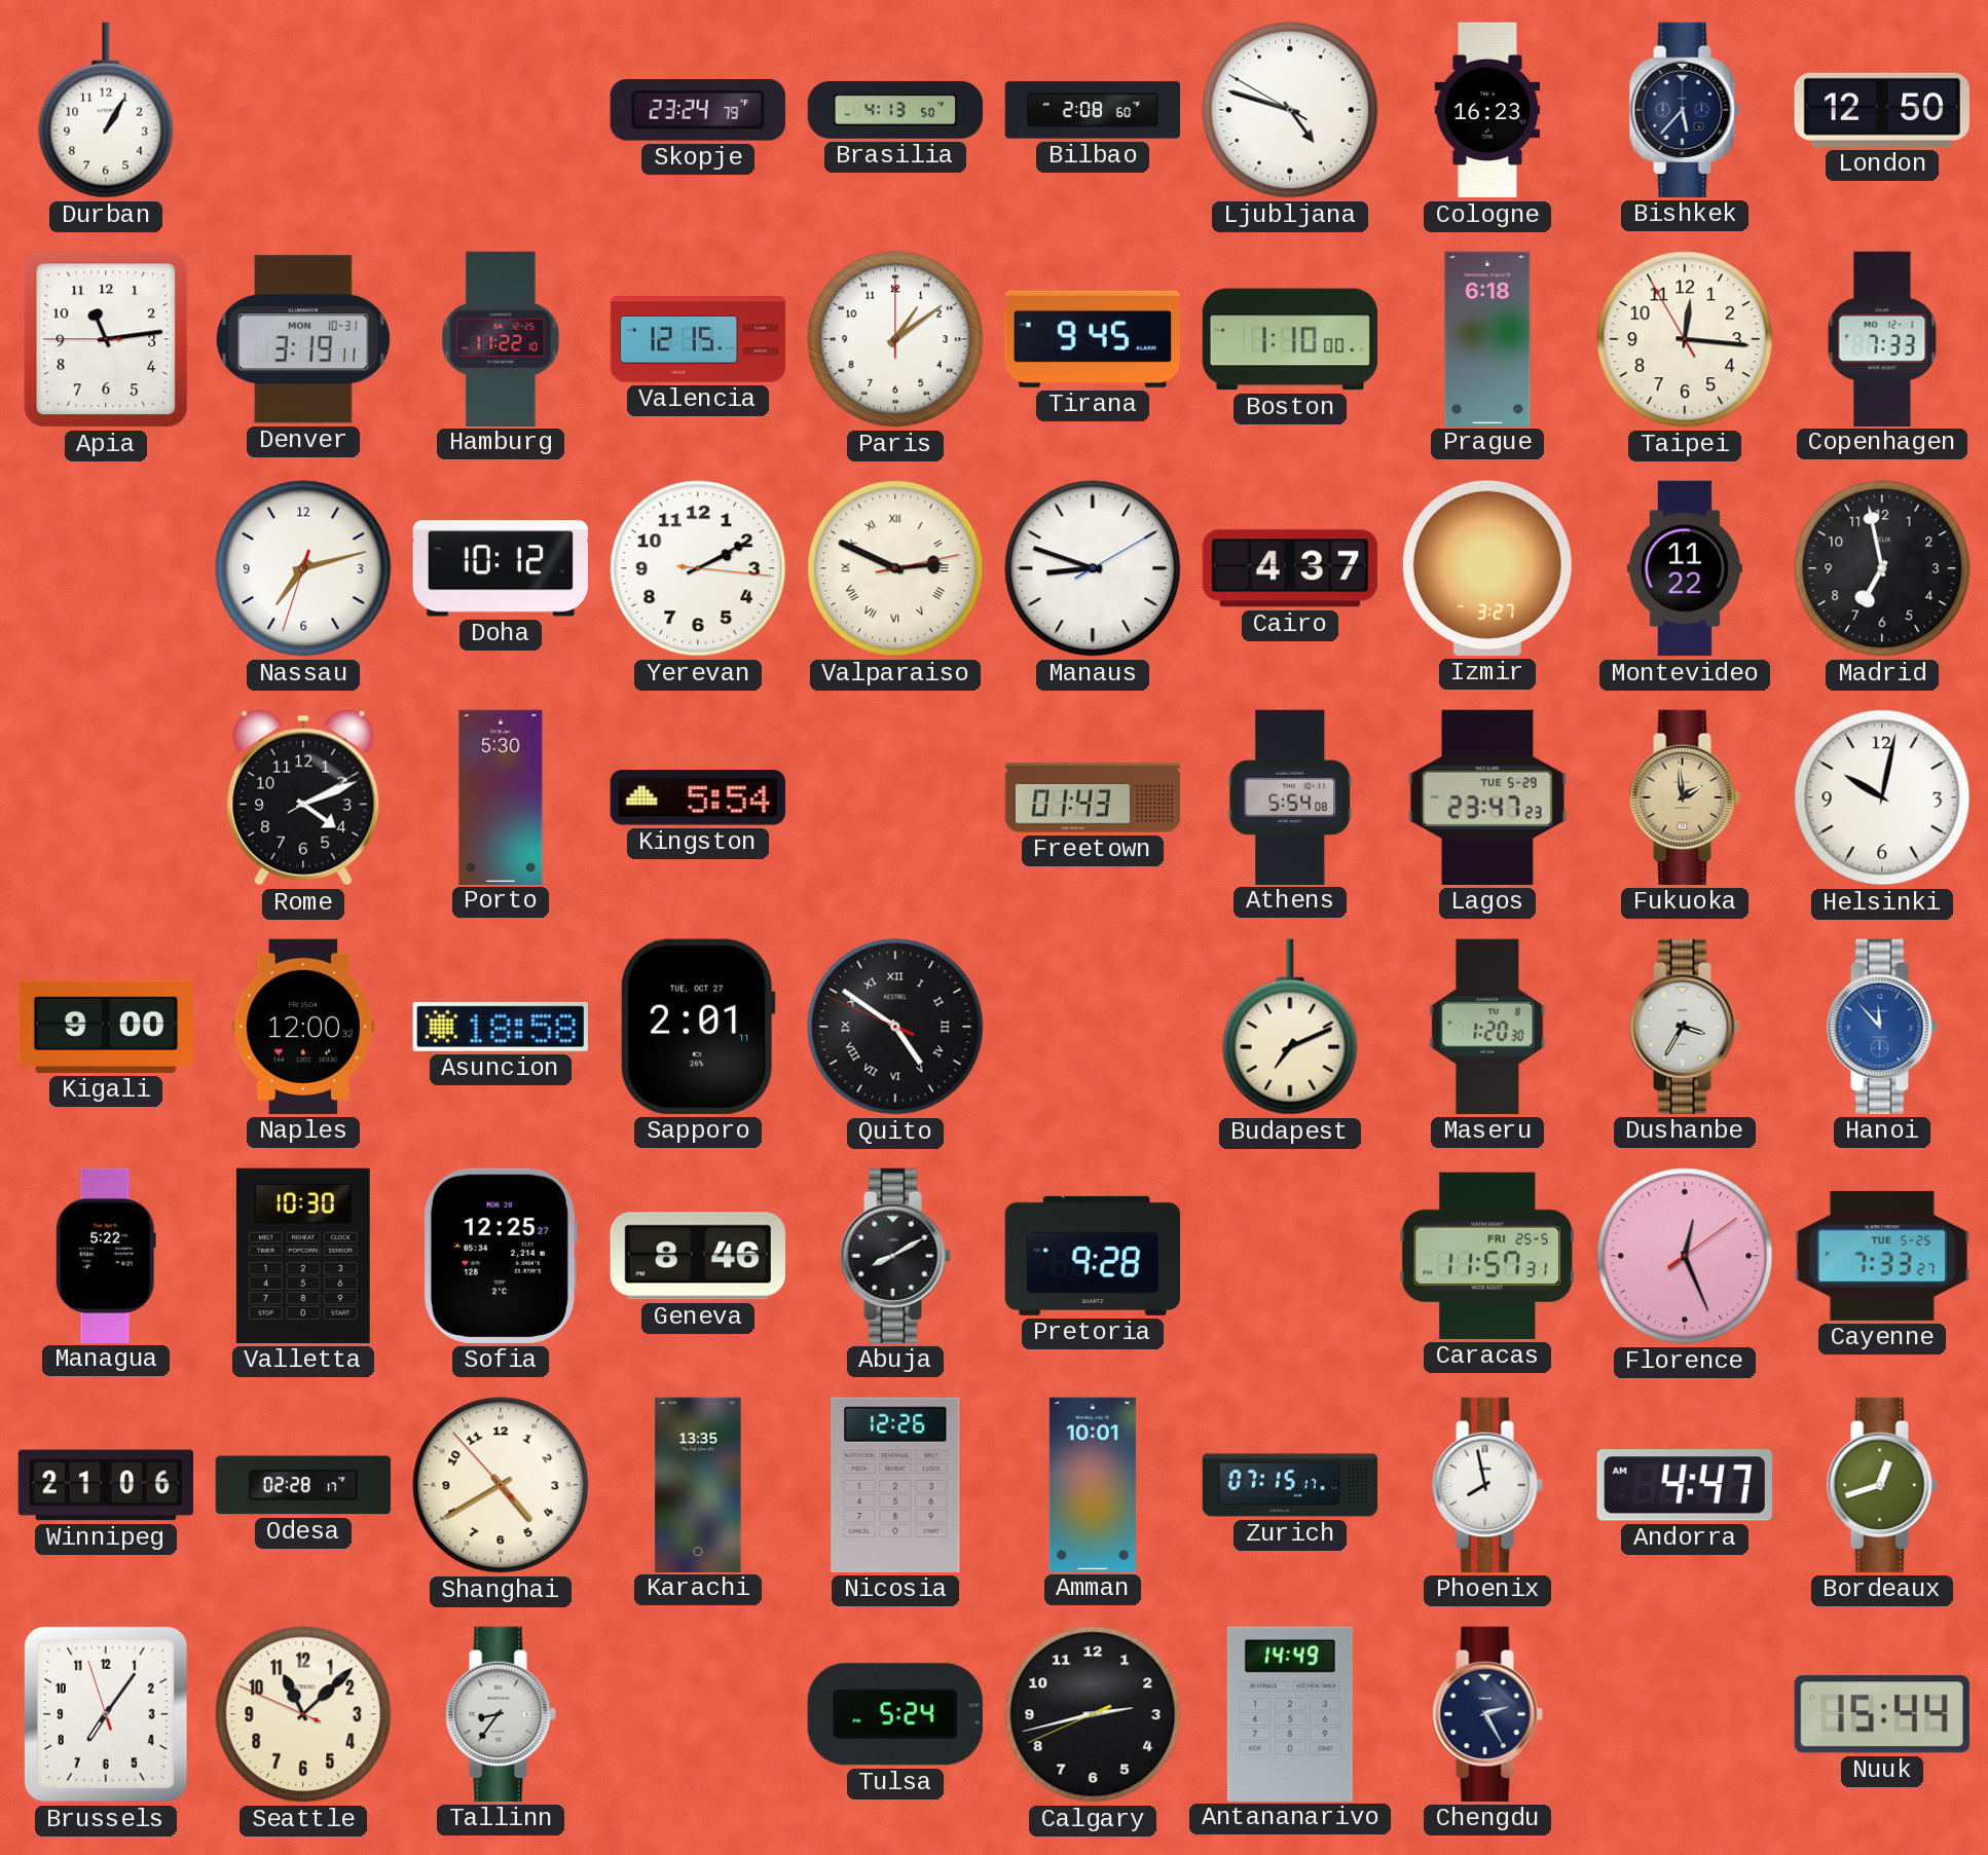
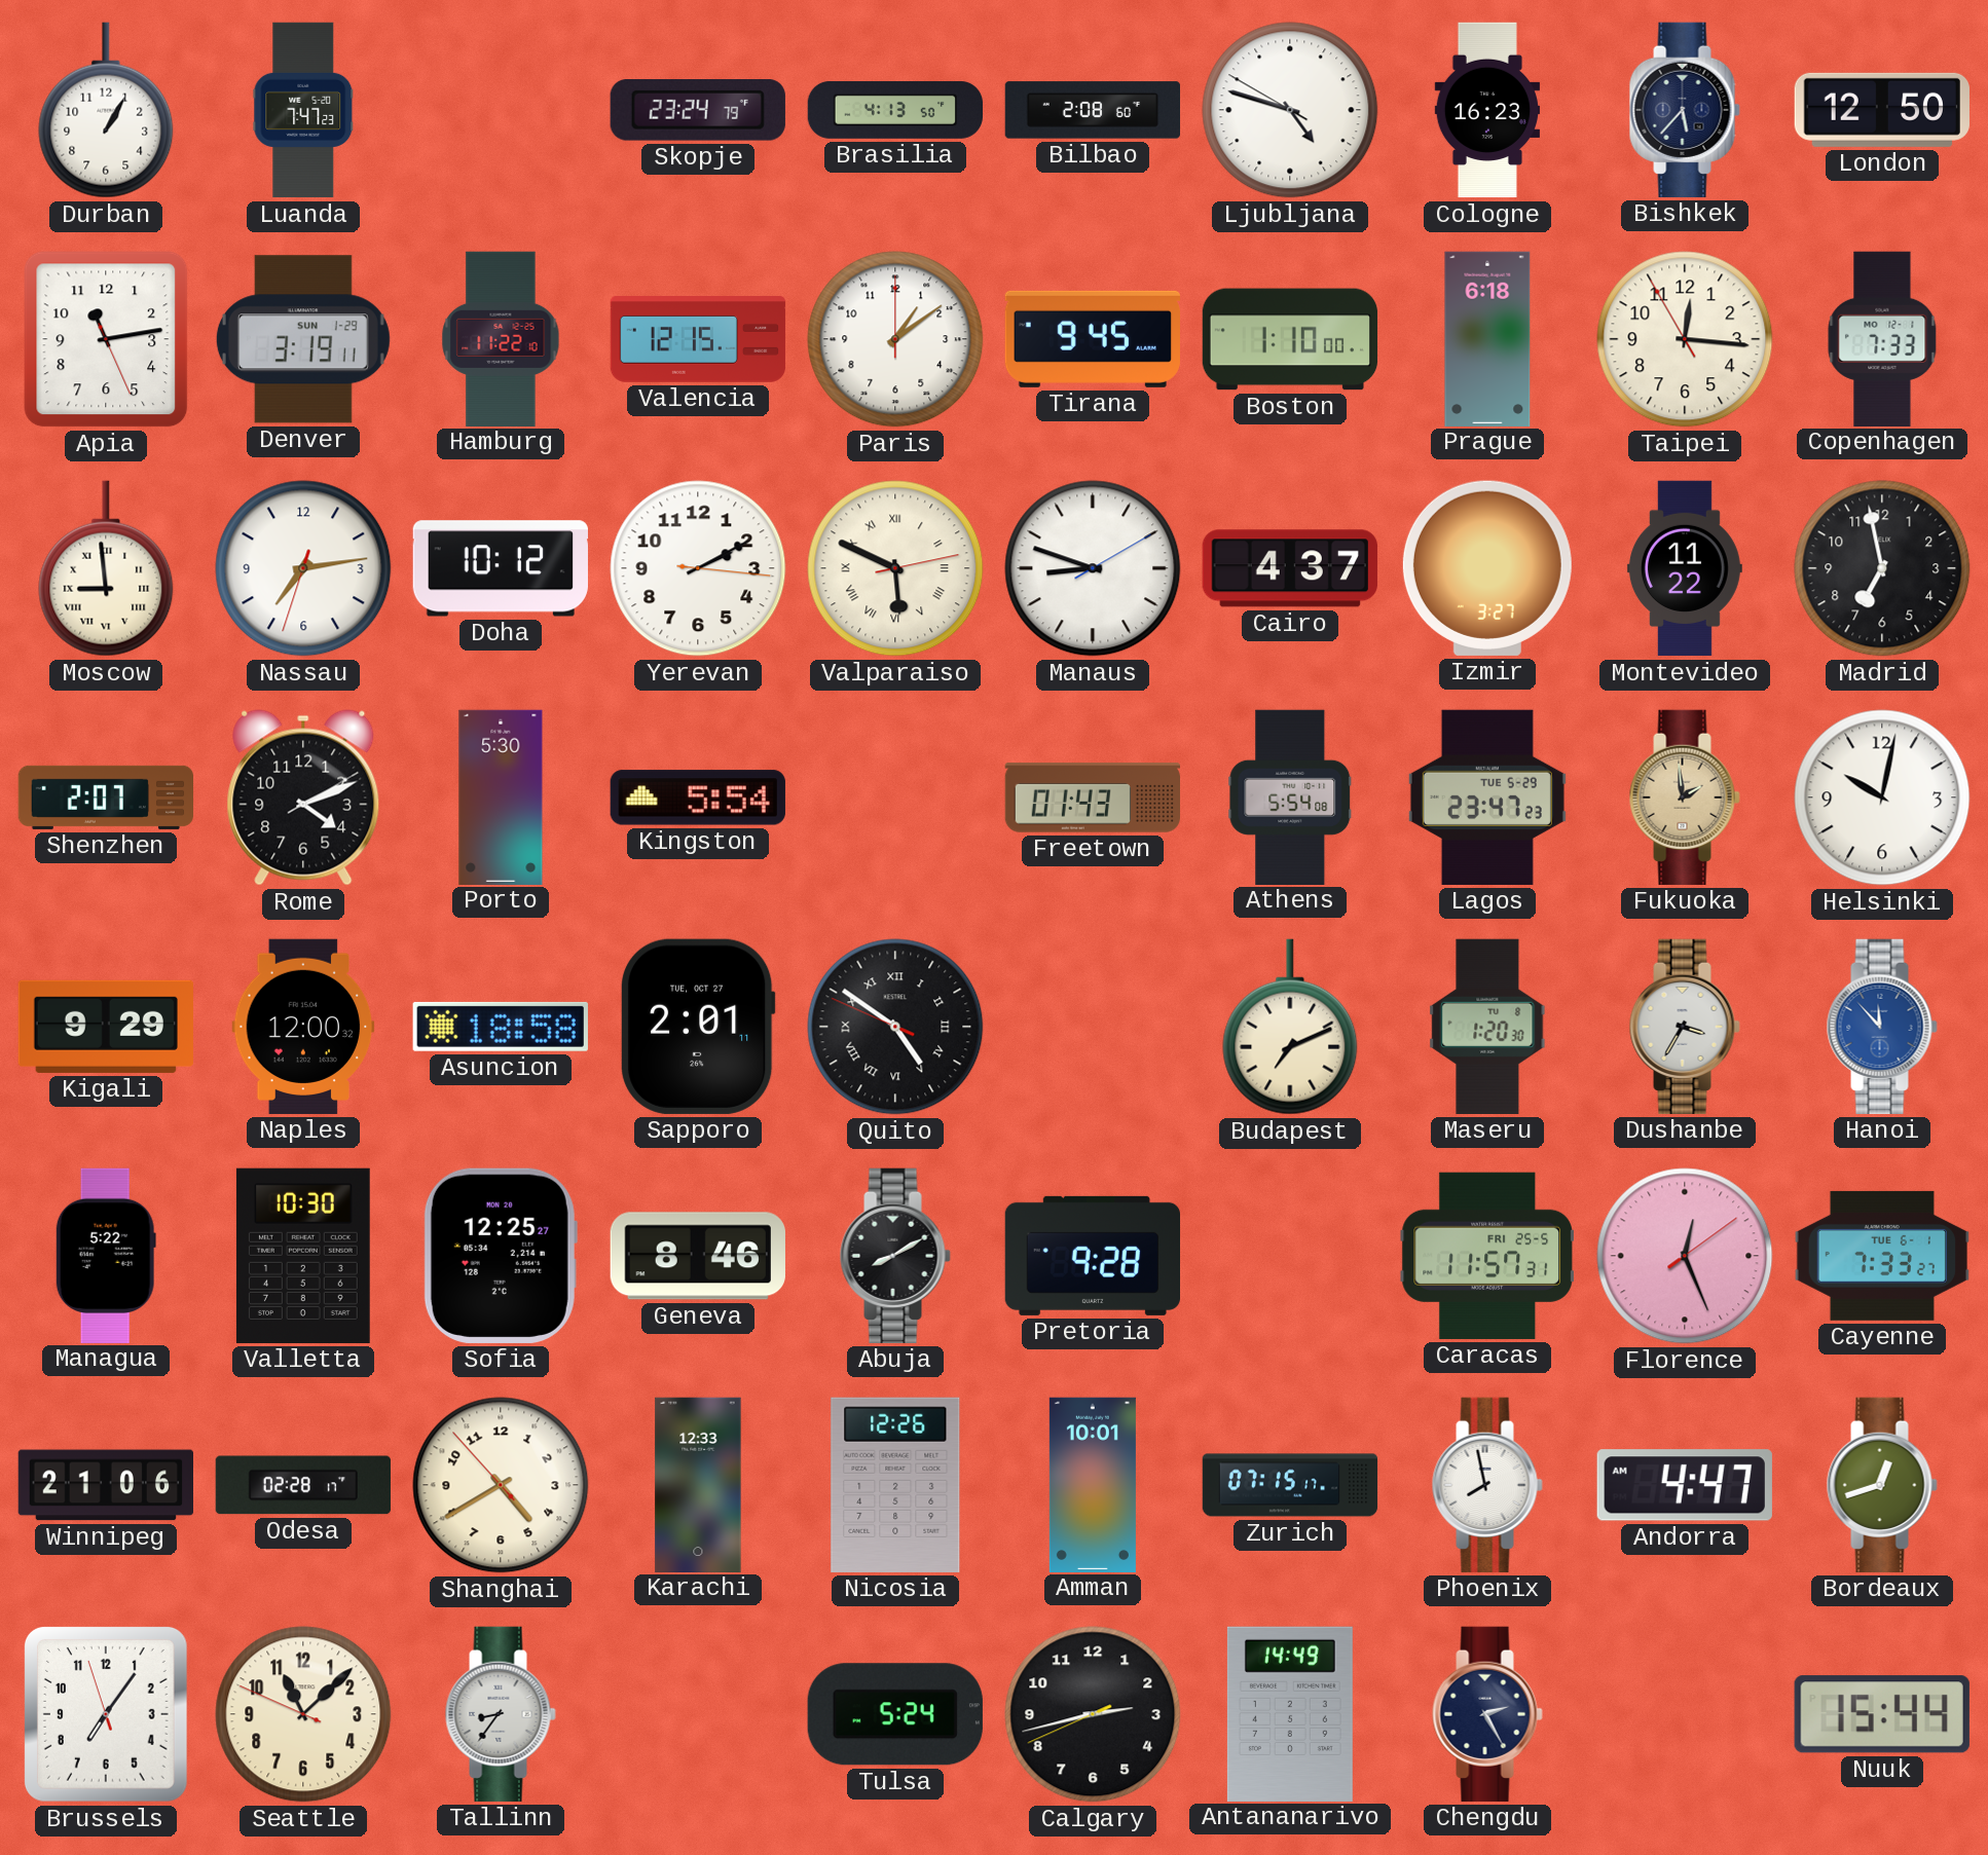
Luanda: none -> 7:47 (303, 110)
Apia: 11:13:45 -> 11:13:26 (106, 339)
Denver date: MON 10-31 -> SUN 1-29 (303, 339)
Moscow: none -> 8:59 (106, 568)
Nassau: 7:12 -> 7:13 (303, 568)
Valparaiso: 2:49 -> 5:49 (895, 568)
Shenzhen: none -> 2:07 (106, 797)
Kigali: 9:00 -> 9:29 (106, 1027)
Cayenne date: TUE 5-25 -> TUE 6-1 (1881, 1256)
Karachi: 13:35 -> 12:33 (698, 1484)
